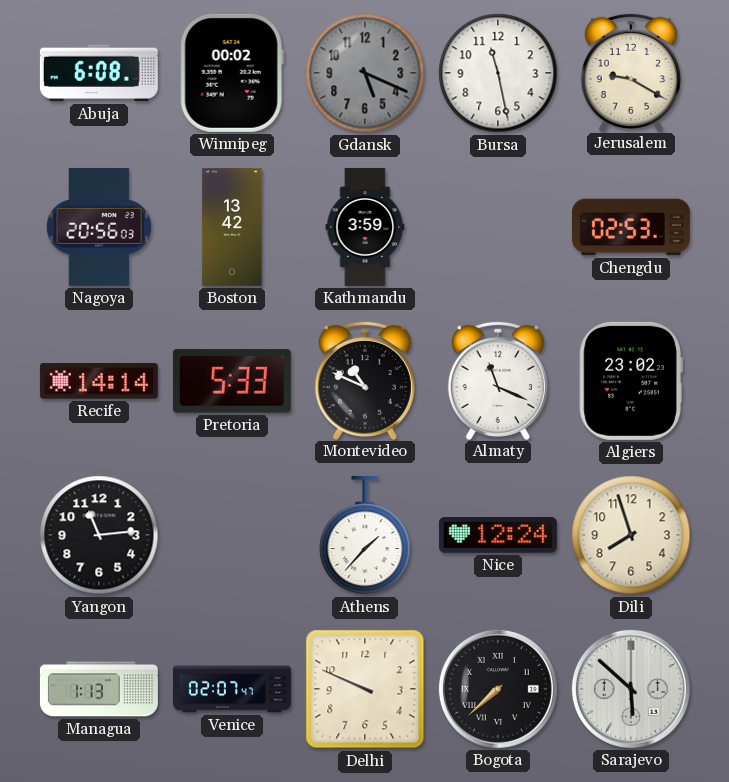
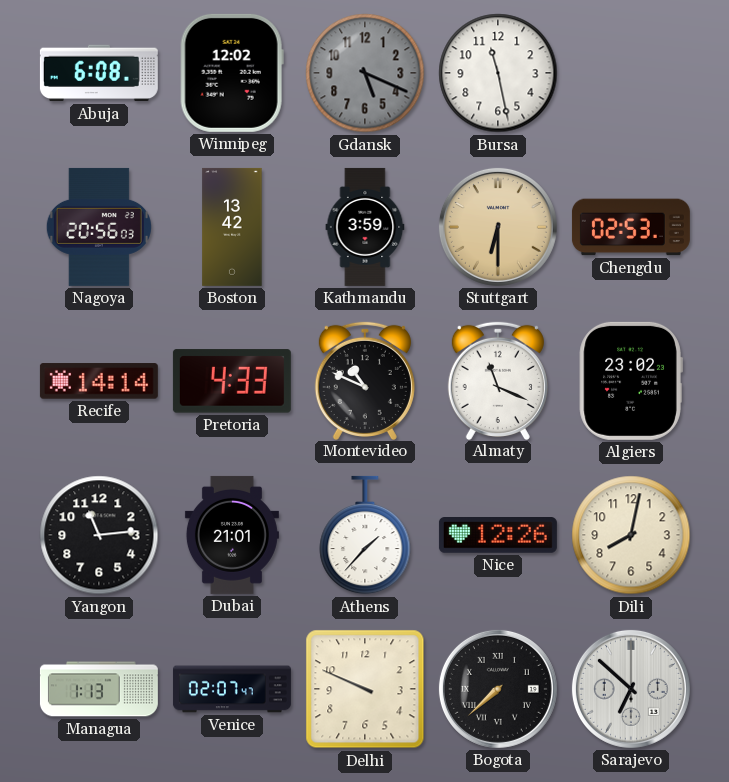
Winnipeg: 00:02 -> 12:02 (232, 73)
Jerusalem: 9:20 -> none (631, 72)
Stuttgart: none -> 6:30 (498, 227)
Pretoria: 5:33 -> 4:33 (232, 381)
Dubai: none -> 21:01 (232, 535)
Nice: 12:24 -> 12:26 (498, 536)
Dili: 7:57 -> 8:02 (631, 535)
Sarajevo: 5:52 -> 6:52 (631, 689)
